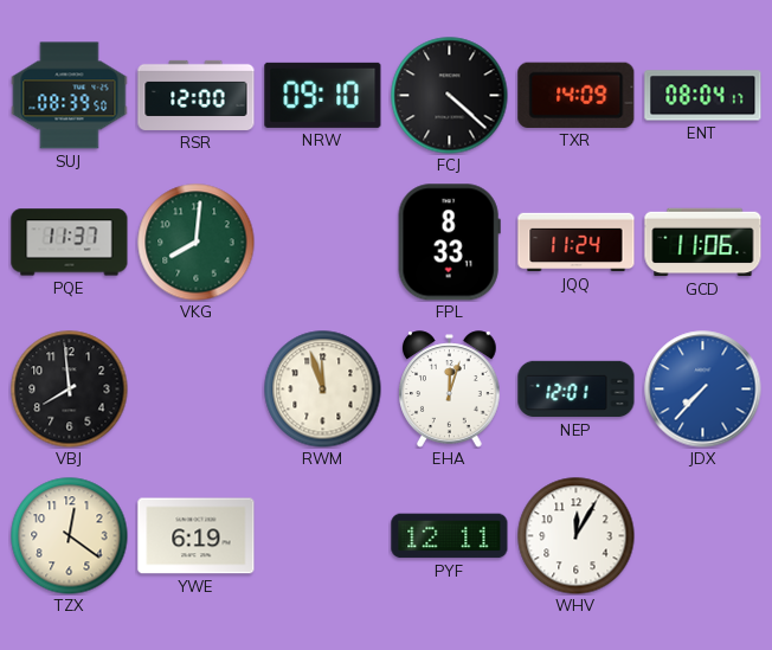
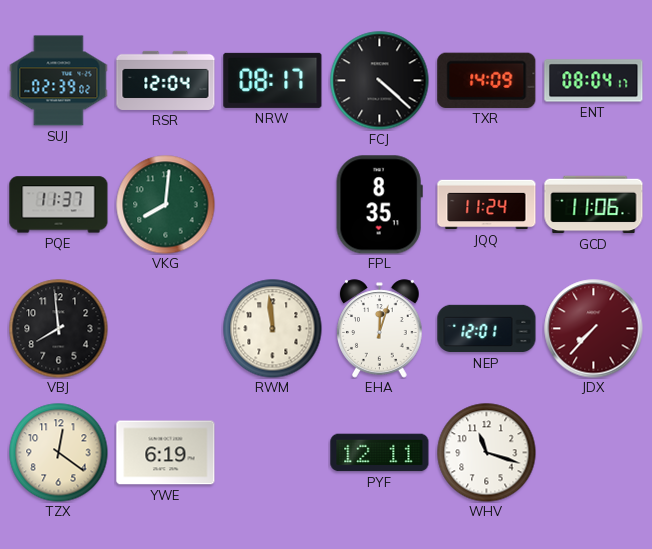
SUJ: 08:39 -> 02:39 (59, 81)
RSR: 12:00 -> 12:04 (166, 80)
NRW: 09:10 -> 08:17 (273, 80)
FPL: 8:33 -> 8:35 (379, 205)
RWM: 11:57 -> 11:59 (273, 329)
JDX dial: blue -> burgundy (594, 329)
WHV: 12:05 -> 11:18 (487, 453)
